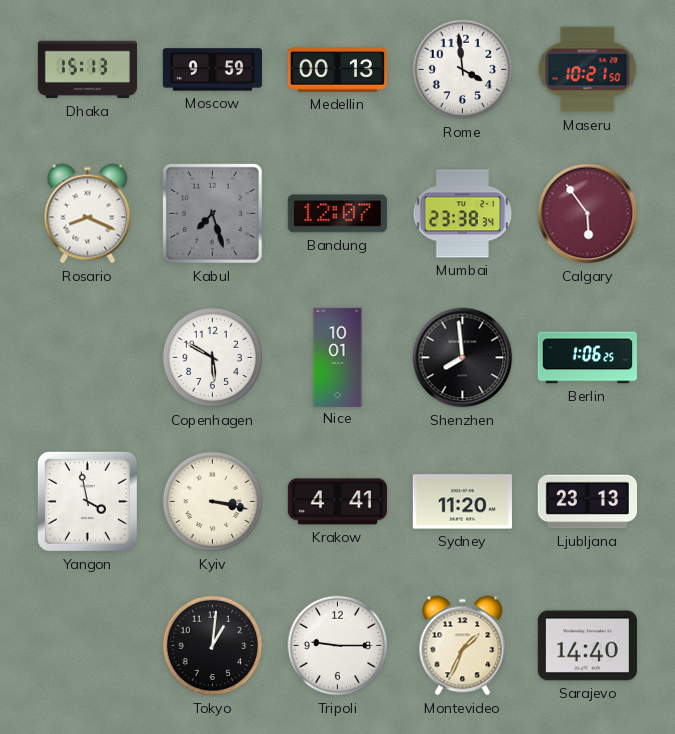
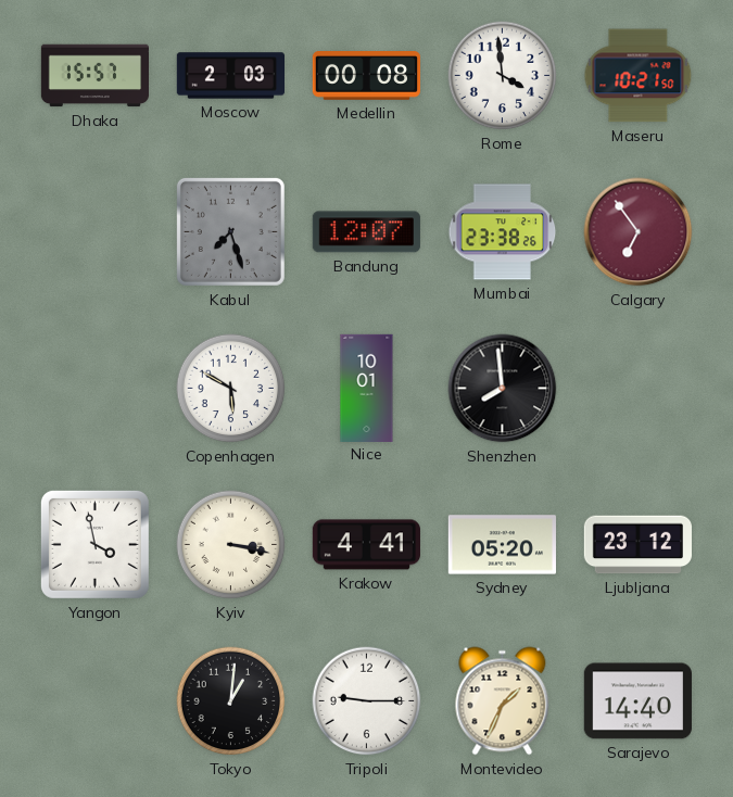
Dhaka: 15:13 -> 15:57 (94, 76)
Moscow: 9:59 -> 2:03 (230, 76)
Medellin: 00:13 -> 00:08 (366, 76)
Rosario: 8:19 -> none (88, 214)
Mumbai: 23:38:34 -> 23:38:26 (503, 232)
Calgary: 5:54 -> 6:54 (639, 232)
Berlin: 1:06 -> none (587, 358)
Sydney: 11:20 -> 05:20 (502, 545)
Ljubljana: 23:13 -> 23:12 (637, 545)
